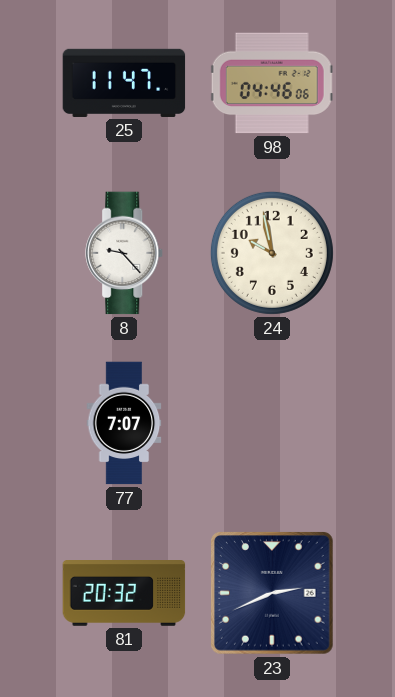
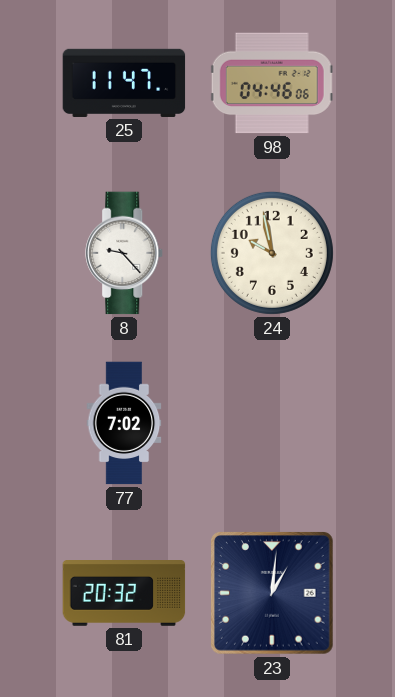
77: 7:07 -> 7:02 (124, 423)
23: 2:41 -> 1:01 (273, 594)
